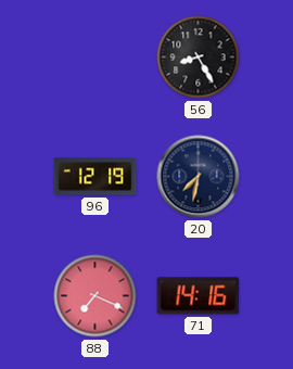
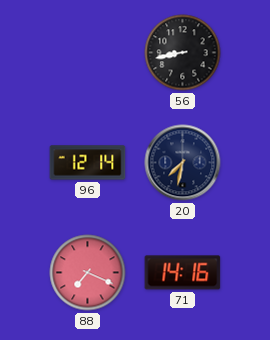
56: 8:25 -> 8:43 (183, 53)
96: 12:19 -> 12:14 (88, 163)
